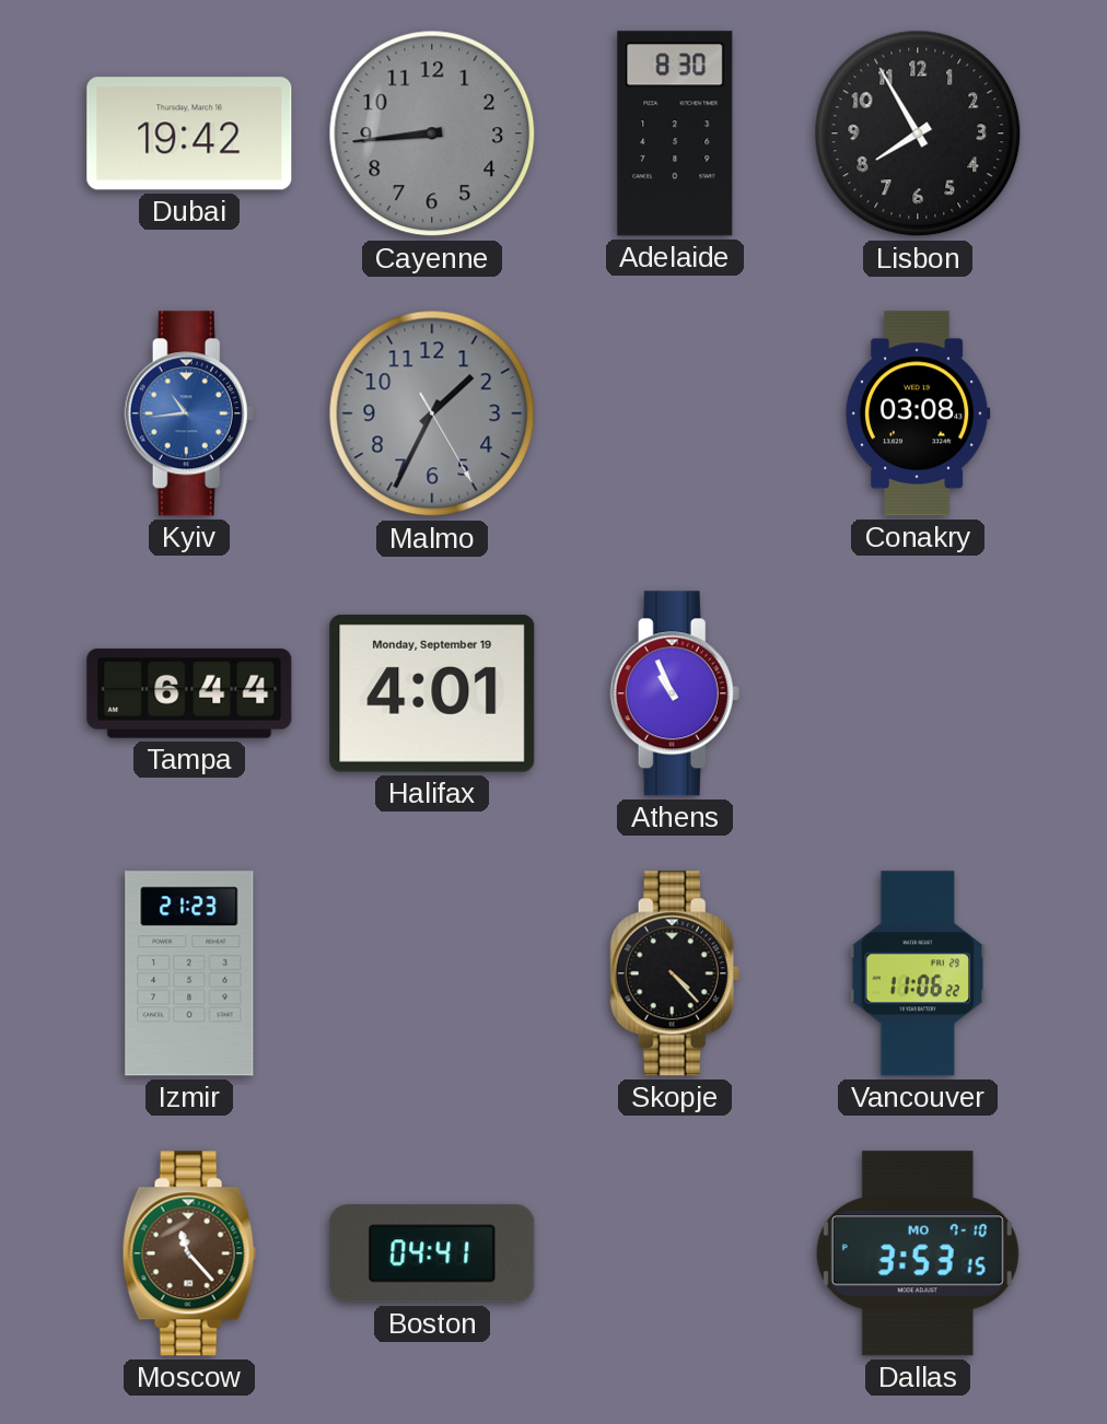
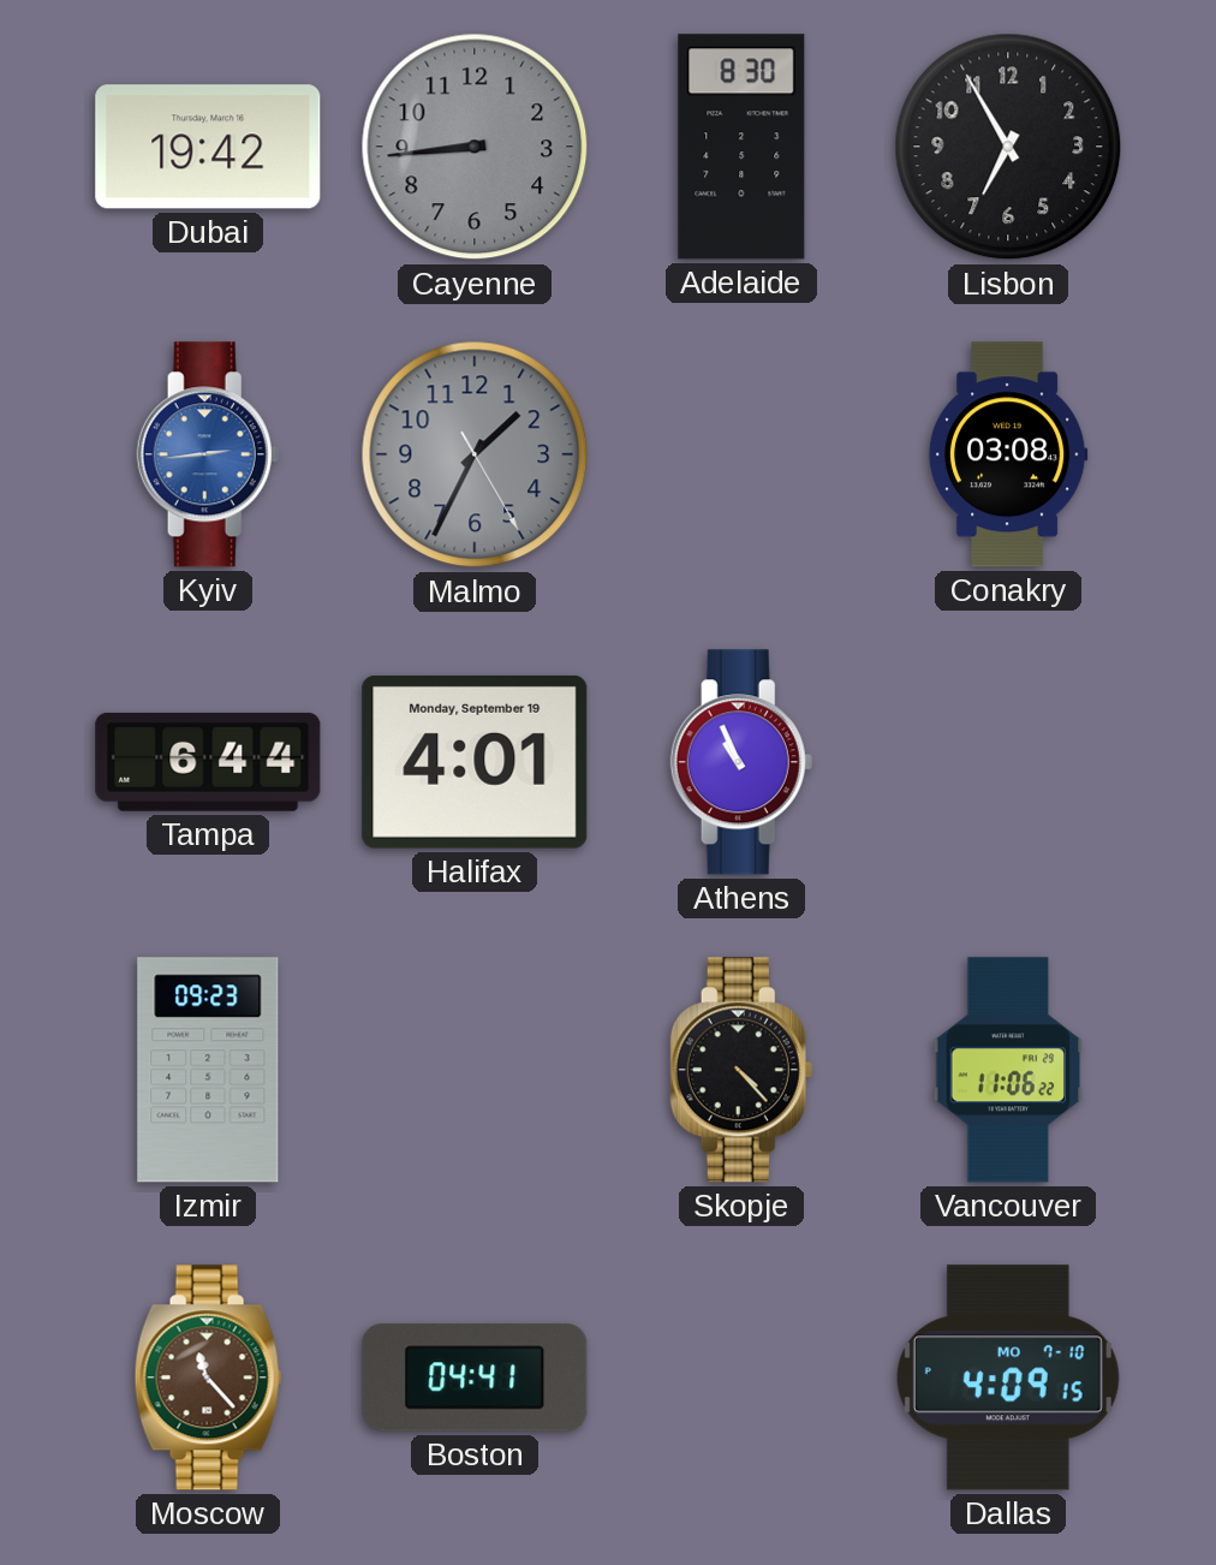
Lisbon: 7:55 -> 6:55 (1008, 147)
Kyiv: 10:44 -> 2:44 (208, 454)
Izmir: 21:23 -> 09:23 (208, 1070)
Dallas: 3:53 -> 4:09 (1008, 1377)
